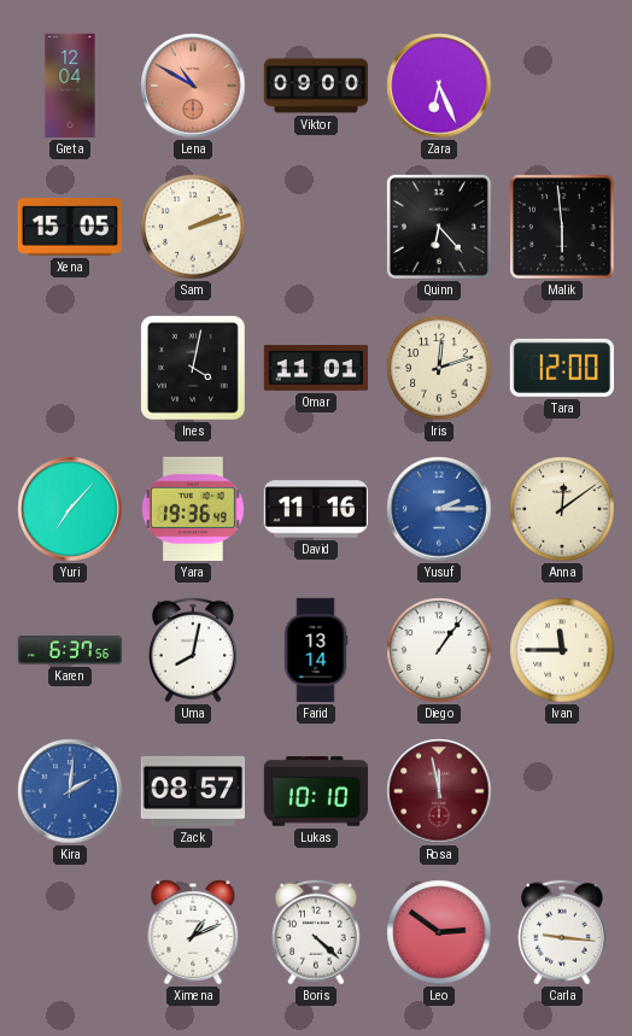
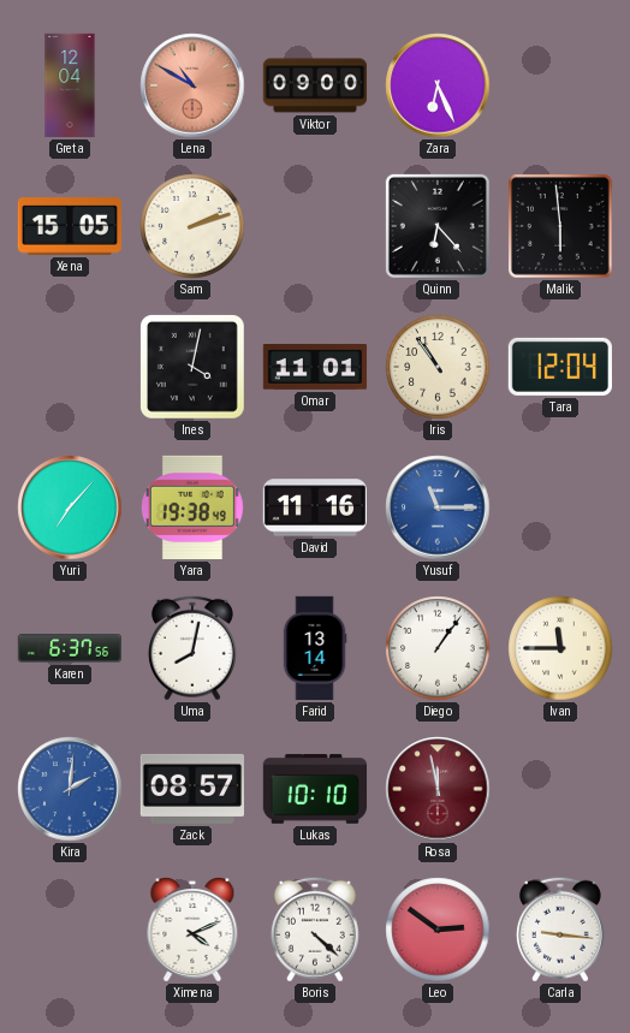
Iris: 12:12 -> 10:54 (438, 367)
Tara: 12:00 -> 12:04 (560, 367)
Yara: 19:36 -> 19:38 (192, 507)
Yusuf: 2:15 -> 11:15 (438, 507)
Anna: 12:09 -> none (562, 509)
Ximena: 1:11 -> 4:11 (192, 930)
